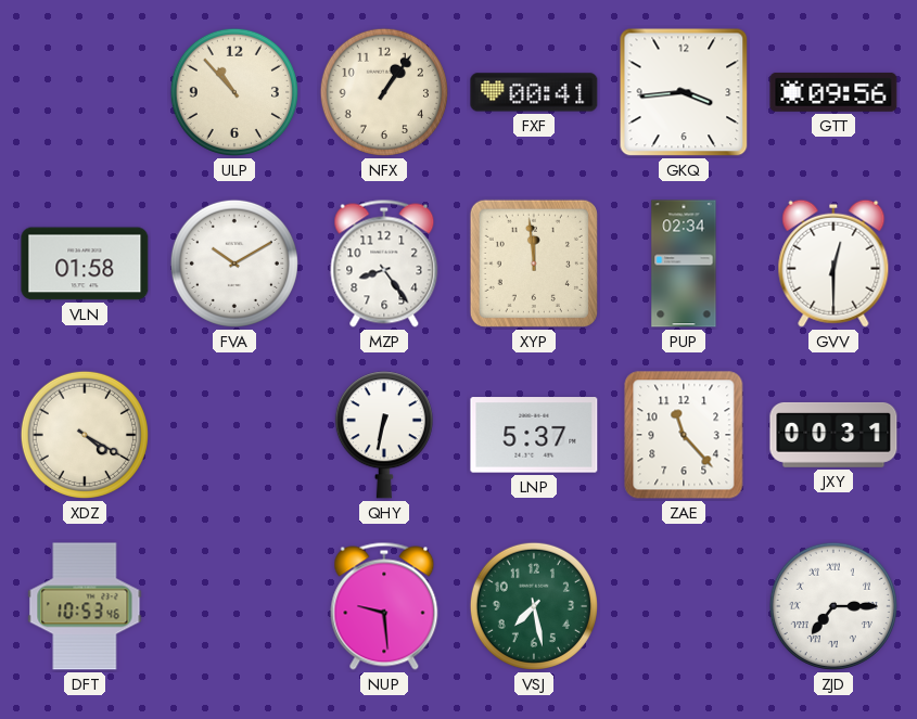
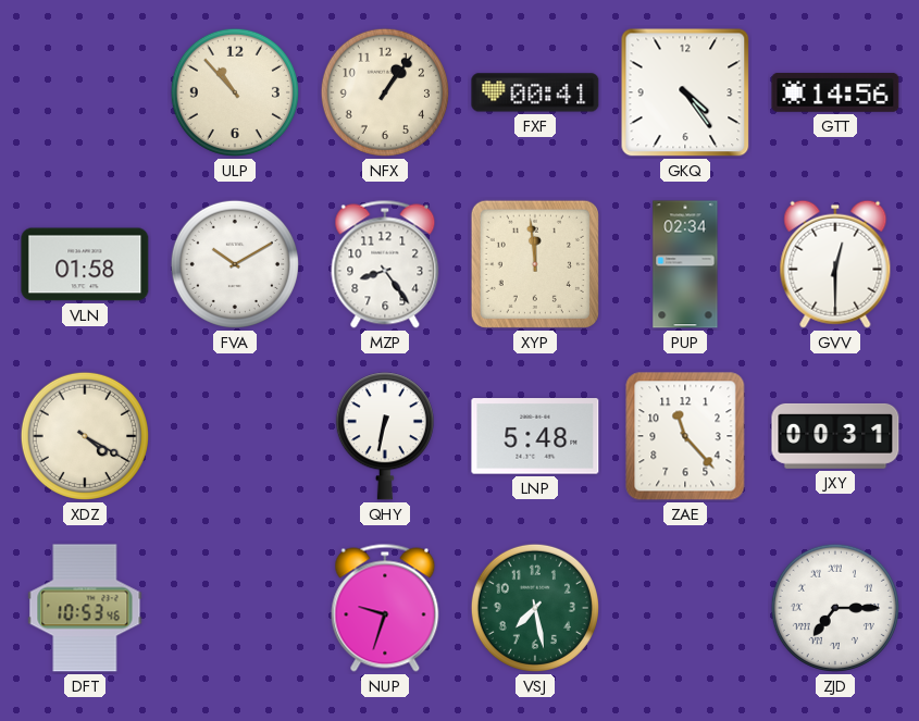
GKQ: 3:44 -> 4:24 (685, 92)
GTT: 09:56 -> 14:56 (835, 92)
LNP: 5:37 -> 5:48 (535, 436)
NUP: 9:29 -> 9:33 (385, 608)
